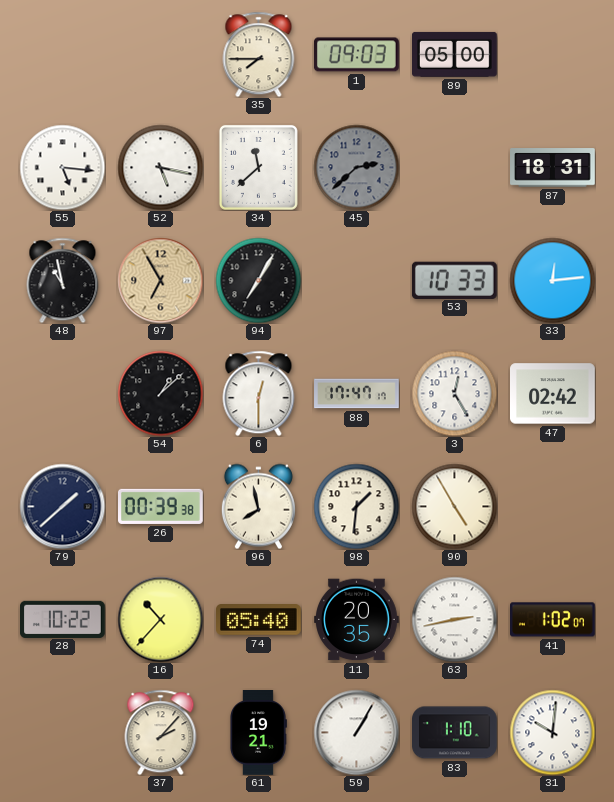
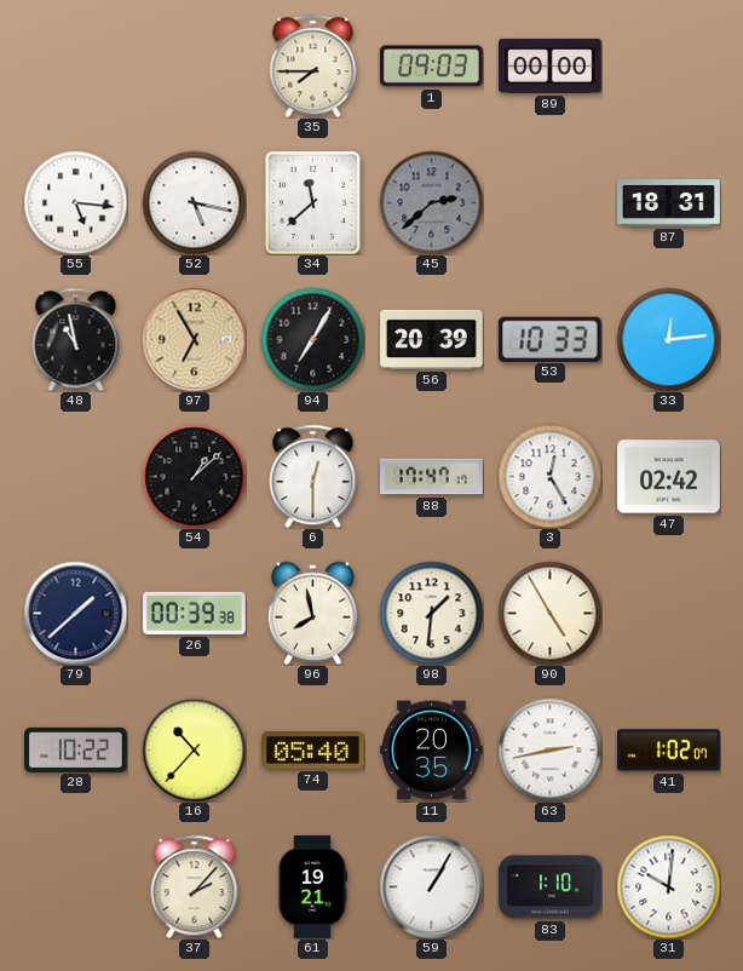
89: 05:00 -> 00:00 (551, 65)
56: none -> 20:39 (432, 339)
